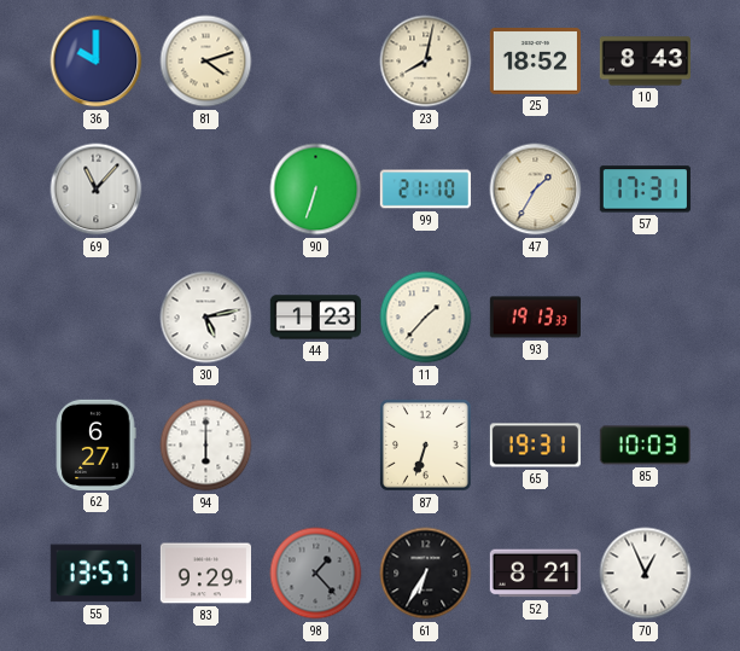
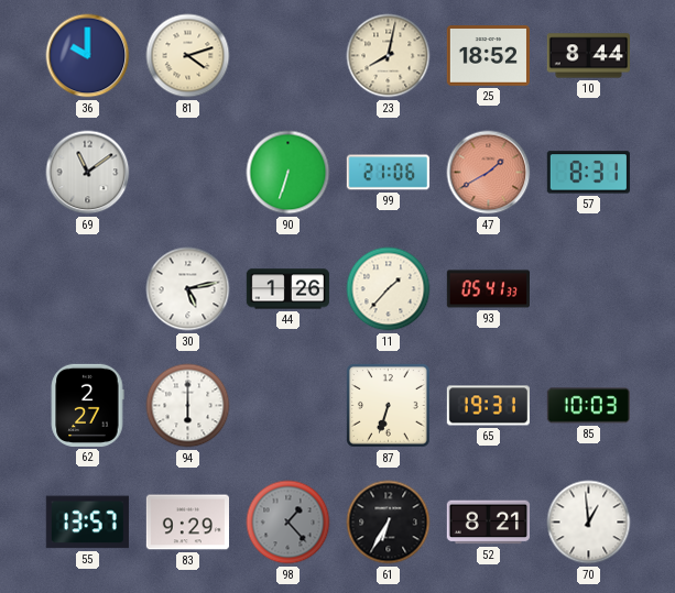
10: 8:43 -> 8:44 (588, 56)
69: 11:07 -> 11:09 (88, 173)
99: 21:10 -> 21:06 (388, 173)
47: 1:35 -> 1:40 (489, 173)
47 dial: cream -> salmon (489, 173)
57: 17:31 -> 8:31 (588, 173)
44: 1:23 -> 1:26 (287, 289)
93: 19:13 -> 05:41 (488, 289)
62: 6:27 -> 2:27 (87, 405)
70: 12:56 -> 12:59 (589, 523)
